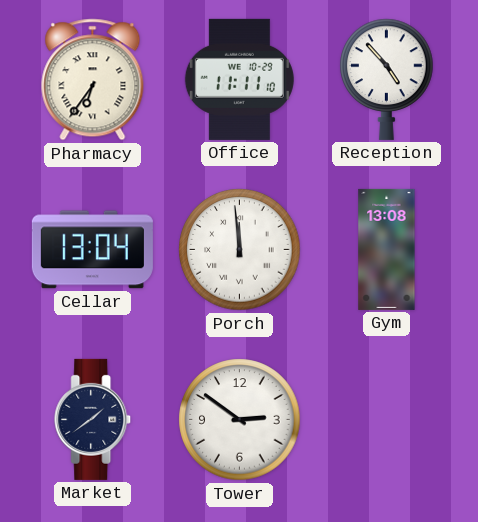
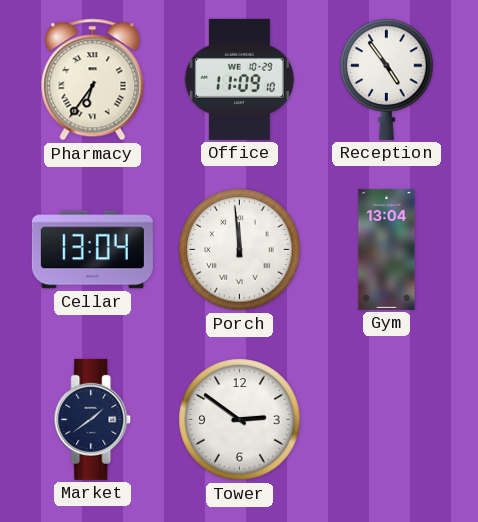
Office: 11:11 -> 11:09 (239, 79)
Reception: 4:53 -> 4:54 (387, 79)
Gym: 13:08 -> 13:04 (387, 249)
